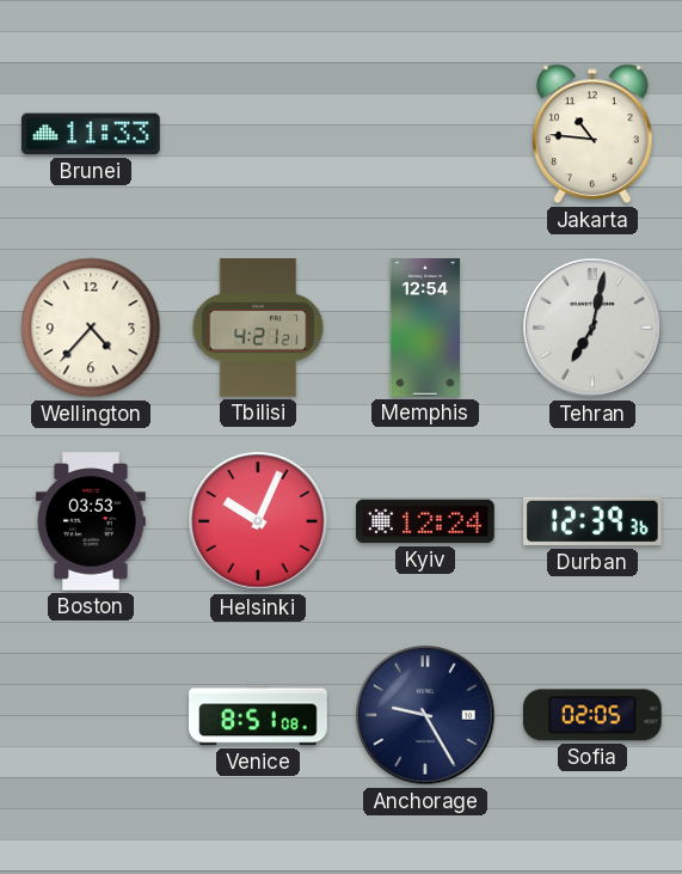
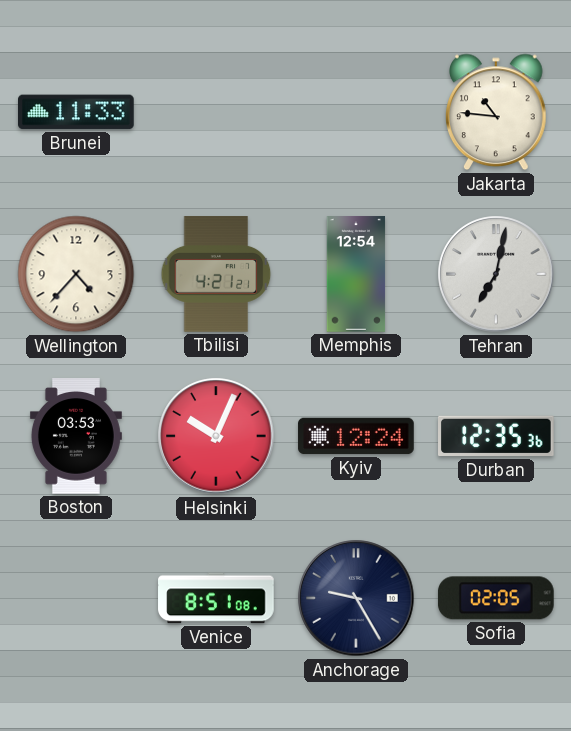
Durban: 12:39 -> 12:35 (497, 436)
